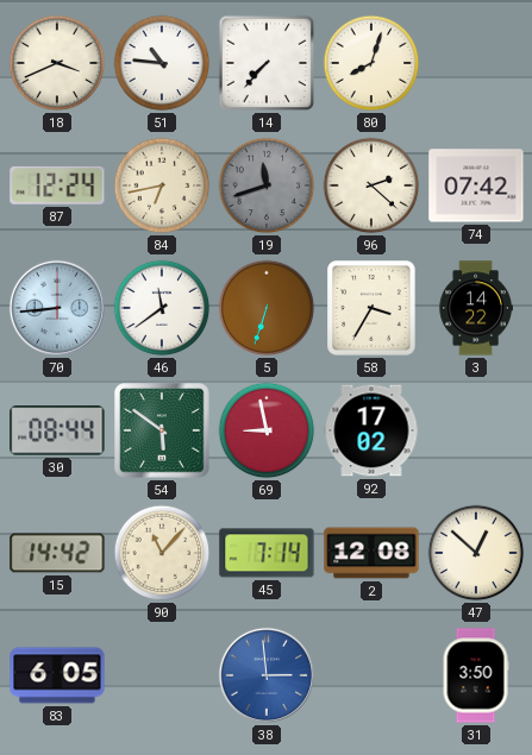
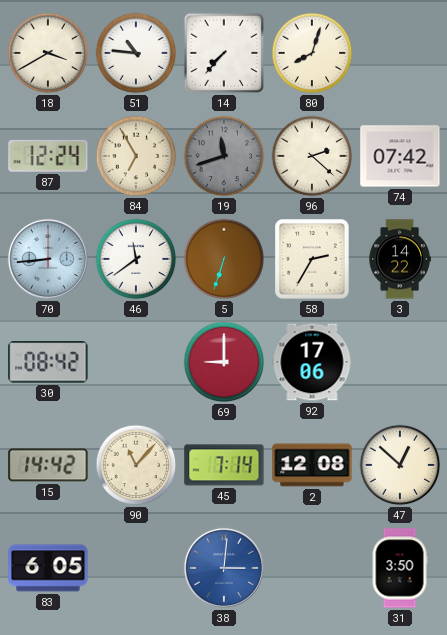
18: 3:41 -> 3:40 (48, 53)
84: 6:43 -> 6:55 (136, 156)
58: 3:35 -> 2:35 (312, 259)
30: 08:44 -> 08:42 (48, 362)
54: 5:51 -> none (162, 430)
69: 8:58 -> 9:00 (224, 362)
92: 17:02 -> 17:06 (312, 362)
38: 2:59 -> 3:01 (224, 568)
